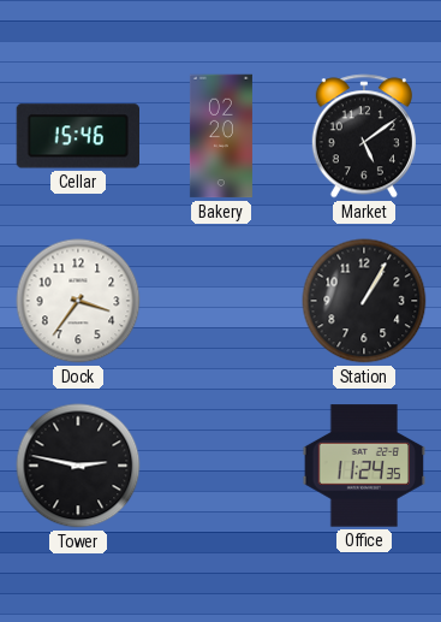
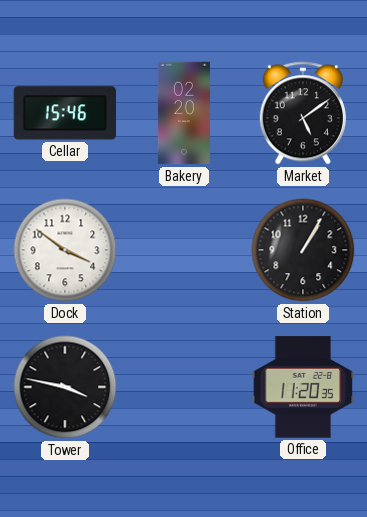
Dock: 3:36 -> 3:51 (65, 250)
Tower: 2:47 -> 3:47 (65, 387)
Office: 11:24 -> 11:20 (303, 387)
